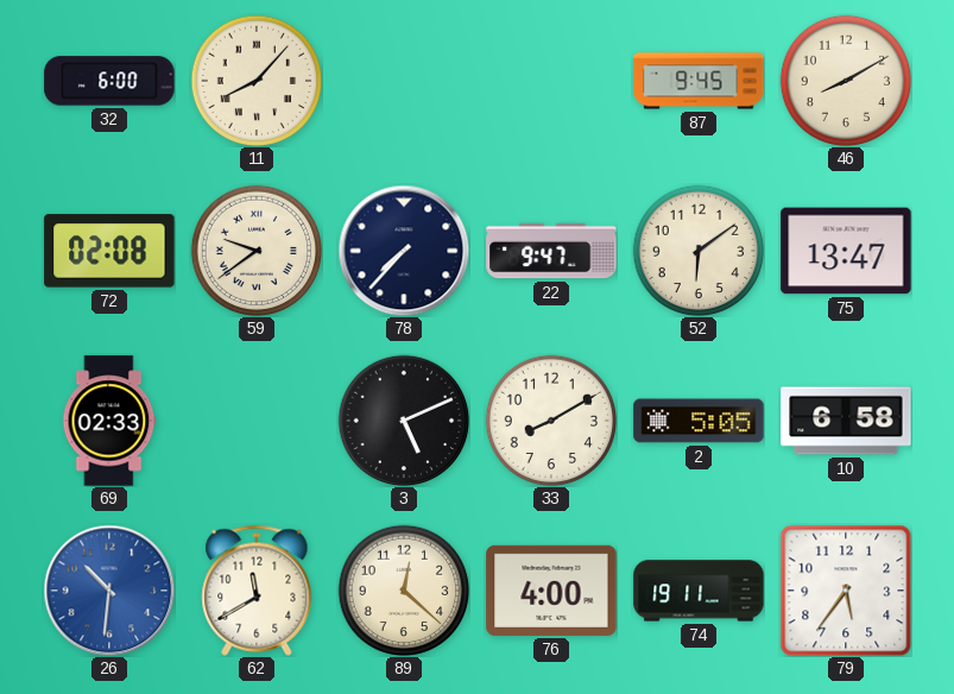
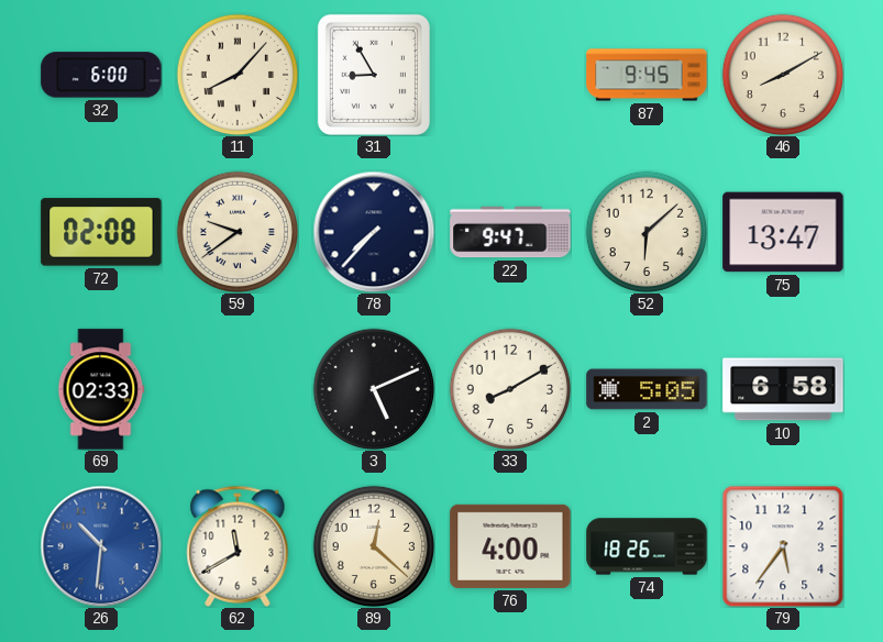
31: none -> 8:55 (374, 75)
52: 6:09 -> 6:08 (647, 232)
74: 19:11 -> 18:26 (647, 546)
